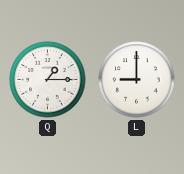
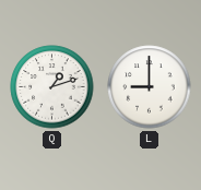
Q: 1:15 -> 1:12 (52, 87)
